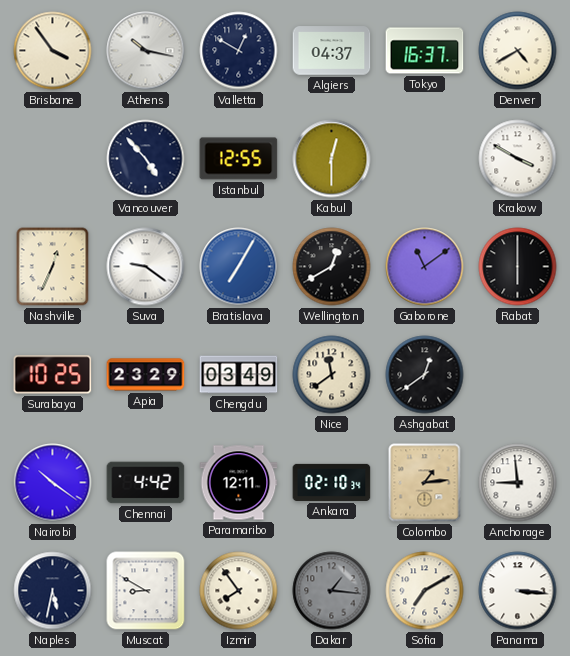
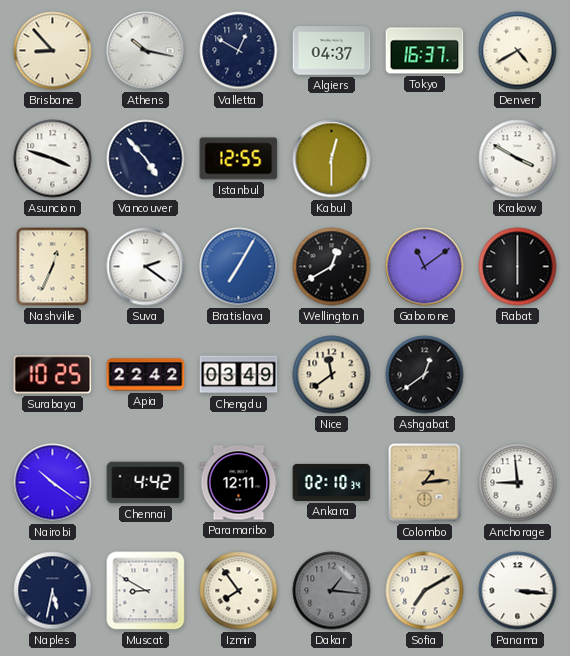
Brisbane: 3:54 -> 8:53 (53, 51)
Asuncion: none -> 3:48 (53, 159)
Suva: 9:21 -> 2:21 (146, 267)
Apia: 23:29 -> 22:42 (146, 375)
